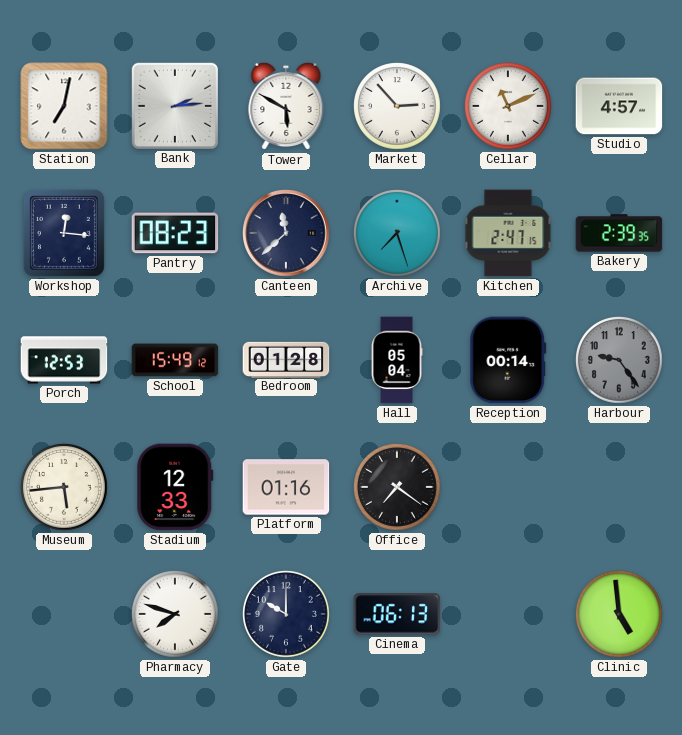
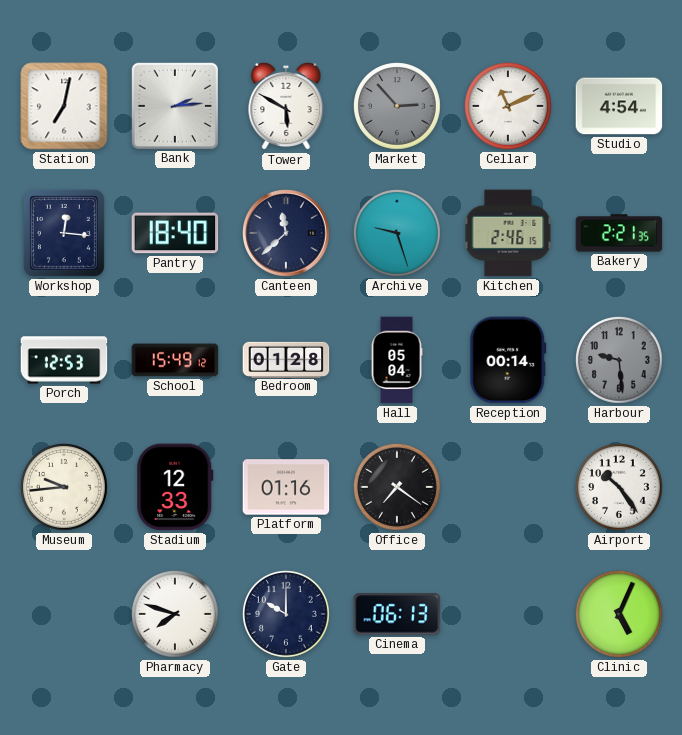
Market dial: white -> grey (398, 107)
Studio: 4:57 -> 4:54 (619, 106)
Pantry: 08:23 -> 18:40 (175, 233)
Archive: 7:27 -> 9:27 (398, 234)
Kitchen: 2:47 -> 2:46 (508, 233)
Bakery: 2:39 -> 2:21 (619, 233)
Harbour: 9:24 -> 9:29 (620, 361)
Museum: 5:44 -> 9:44 (65, 488)
Airport: none -> 10:24 (620, 488)
Clinic: 4:59 -> 5:04 (620, 615)
